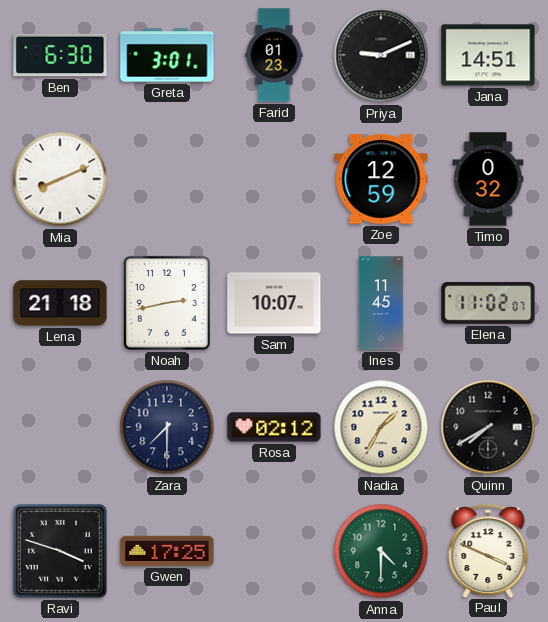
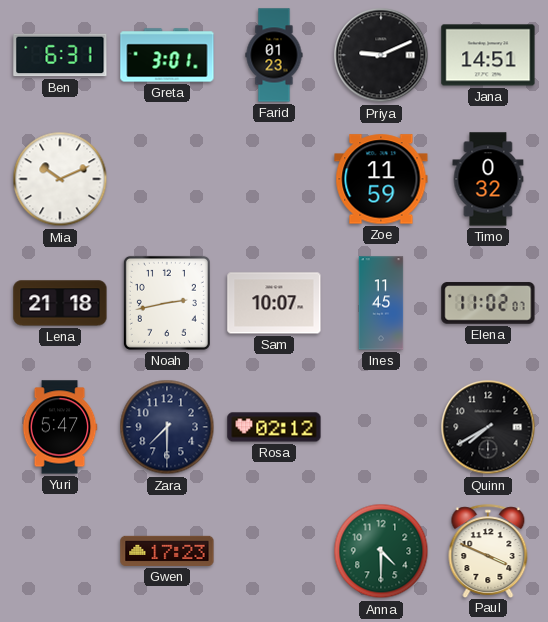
Ben: 6:30 -> 6:31 (60, 55)
Mia: 8:11 -> 10:11 (60, 179)
Zoe: 12:59 -> 11:59 (381, 179)
Yuri: none -> 5:47 (60, 427)
Nadia: 1:35 -> none (381, 427)
Ravi: 3:48 -> none (60, 551)
Gwen: 17:25 -> 17:23 (167, 551)
